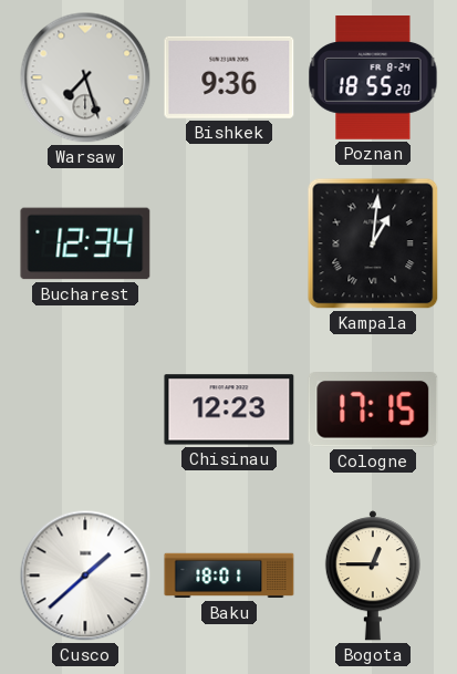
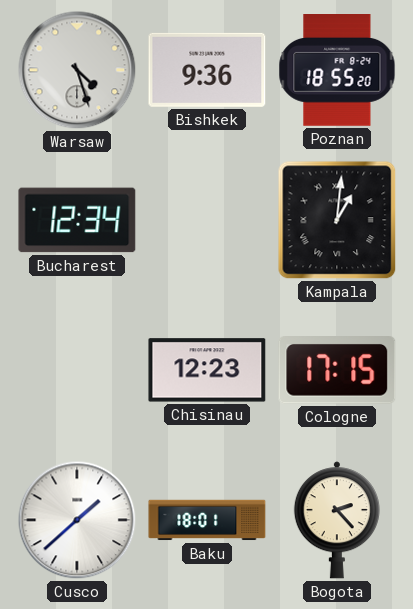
Warsaw: 7:27 -> 4:27 (77, 70)
Bogota: 12:45 -> 2:23 (337, 520)
